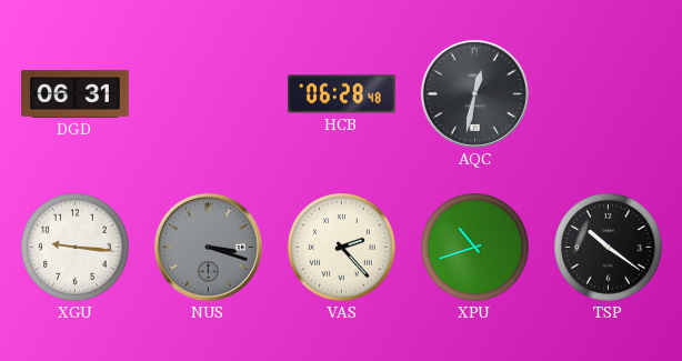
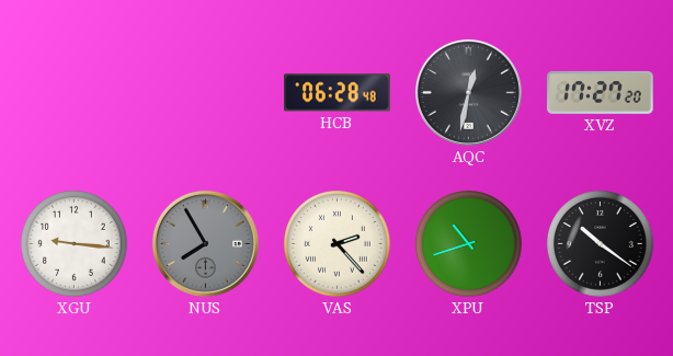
DGD: 06:31 -> none (76, 93)
XVZ: none -> 17:27 (601, 92)
NUS: 3:18 -> 7:55 (205, 243)
